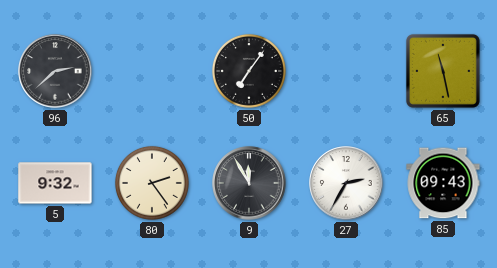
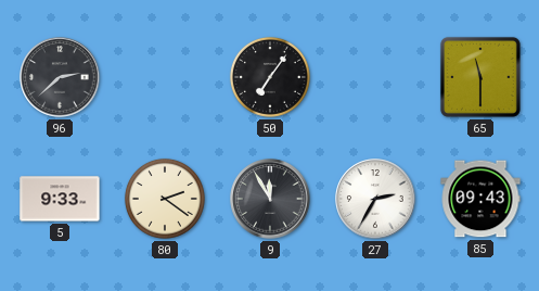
65: 11:28 -> 11:30 (480, 77)
5: 9:32 -> 9:33 (60, 199)
80: 2:24 -> 2:21 (165, 199)
